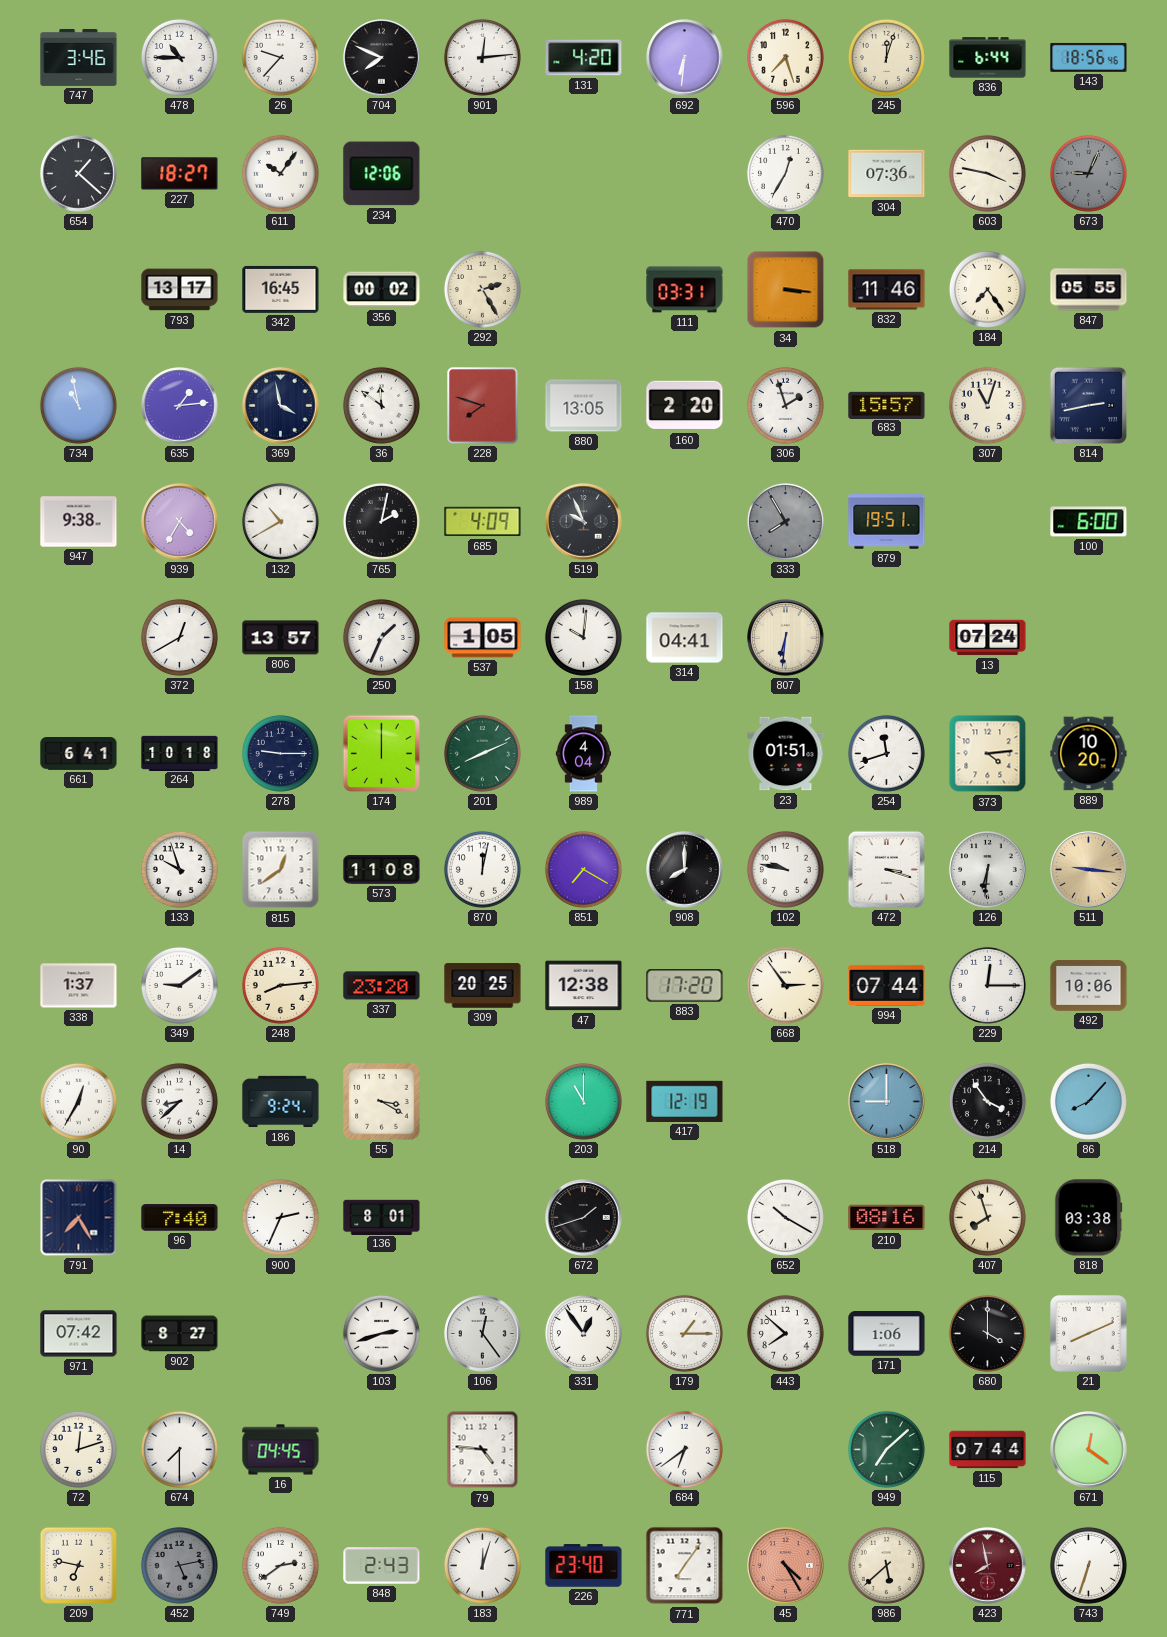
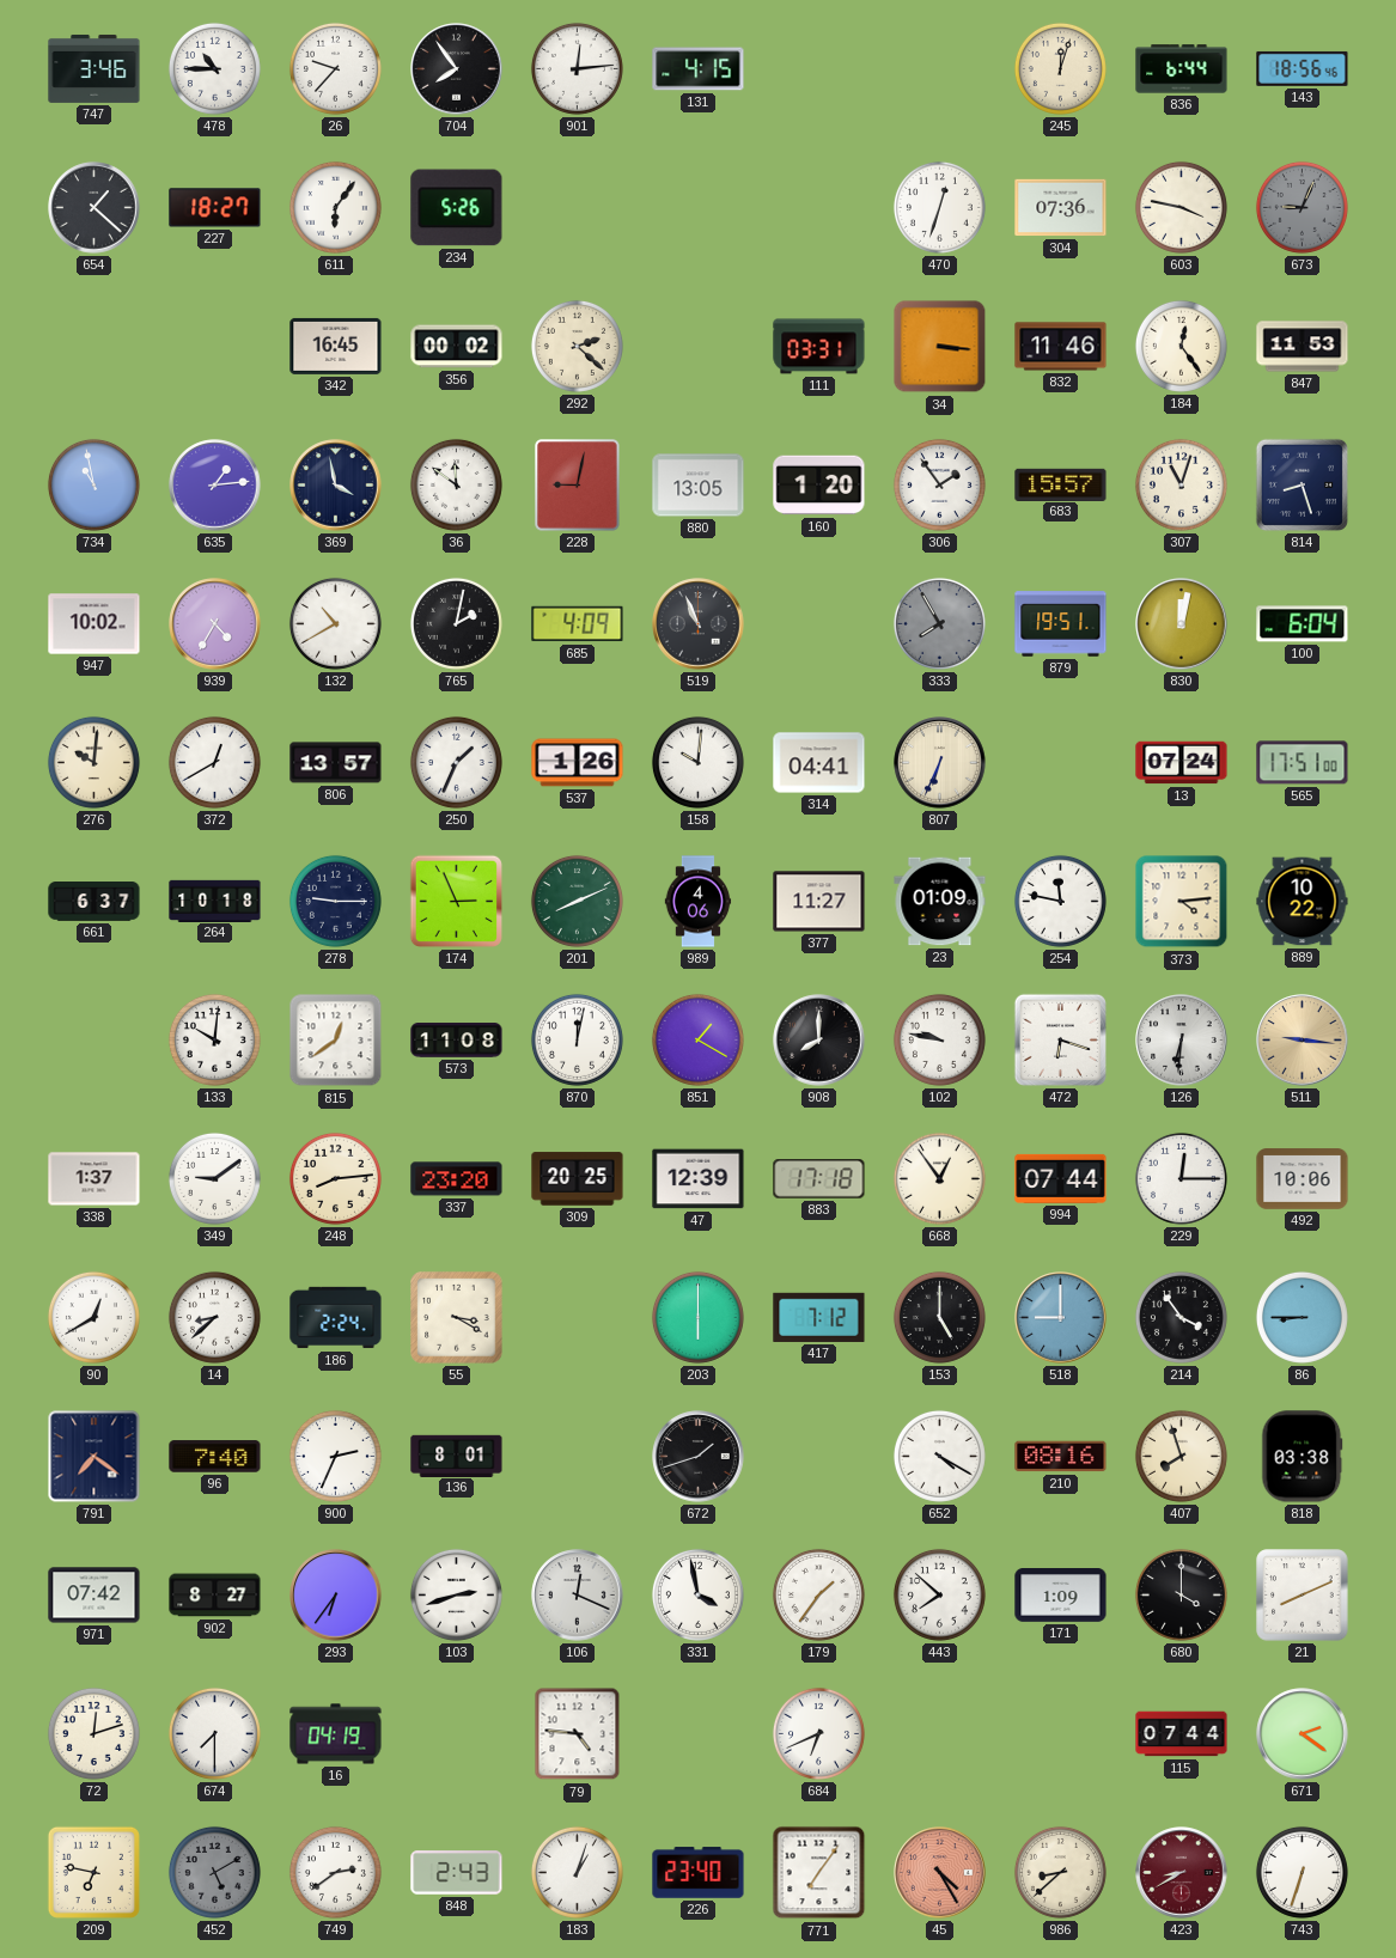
704: 7:49 -> 7:54 (457, 69)
131: 4:20 -> 4:15 (699, 69)
692: 6:31 -> none (685, 58)
596: 7:27 -> none (785, 57)
611: 10:06 -> 6:06 (335, 207)
234: 12:06 -> 5:26 (457, 208)
470: 12:35 -> 12:33 (939, 207)
793: 13:17 -> none (180, 290)
292: 2:25 -> 2:22 (577, 346)
184: 7:24 -> 12:24 (1181, 346)
847: 05:55 -> 11:53 (1303, 347)
228: 7:48 -> 9:02 (578, 486)
160: 2:20 -> 1:20 (819, 486)
306: 1:57 -> 1:54 (939, 484)
814: 2:43 -> 8:27 (1301, 484)
947: 9:38 -> 10:02 (95, 624)
519: 9:56 -> 10:56 (699, 624)
830: none -> 12:02 (1182, 624)
100: 6:00 -> 6:04 (1303, 624)
276: none -> 10:01 (93, 762)
537: 1:05 -> 1:26 (578, 763)
807: 6:31 -> 6:34 (940, 763)
565: none -> 17:51 (1303, 763)
661: 6:41 -> 6:37 (95, 902)
174: 12:00 -> 2:56 (456, 901)
989: 4:04 -> 4:06 (699, 902)
377: none -> 11:27 (819, 902)
23: 01:51 -> 01:09 (940, 902)
254: 11:42 -> 11:47 (1060, 901)
889: 10:20 -> 10:22 (1303, 902)
133: 9:57 -> 10:01 (214, 1039)
851: 7:20 -> 1:20 (697, 1039)
472: 3:18 -> 6:18 (1060, 1039)
47: 12:38 -> 12:39 (699, 1179)
883: 17:20 -> 17:18 (819, 1179)
668: 2:54 -> 12:54 (939, 1178)
90: 12:35 -> 12:40 (93, 1317)
186: 9:24 -> 2:24 (336, 1318)
203: 11:00 -> 6:00 (697, 1317)
417: 12:19 -> 7:12 (819, 1317)
153: none -> 5:00 (939, 1317)
86: 8:07 -> 8:45 (1301, 1317)
791: 7:25 -> 7:21 (95, 1457)
652: 10:20 -> 4:20 (939, 1456)
293: none -> 6:36 (336, 1596)
106: 12:24 -> 12:19 (578, 1596)
331: 12:54 -> 3:58 (697, 1594)
179: 1:15 -> 1:36 (818, 1594)
171: 1:06 -> 1:09 (1061, 1596)
16: 04:45 -> 04:19 (336, 1734)
684: 6:39 -> 6:41 (818, 1733)
949: 7:08 -> none (886, 1449)
671: 12:21 -> 2:21 (1303, 1734)
452: 5:13 -> 5:10 (214, 1872)
183: 12:03 -> 1:03 (577, 1872)
986: 5:38 -> 8:38 (1060, 1872)
423: 7:58 -> 8:40 (1182, 1873)
